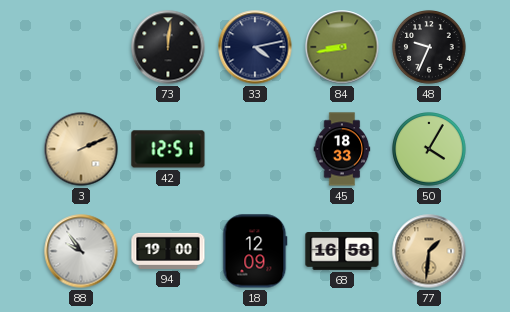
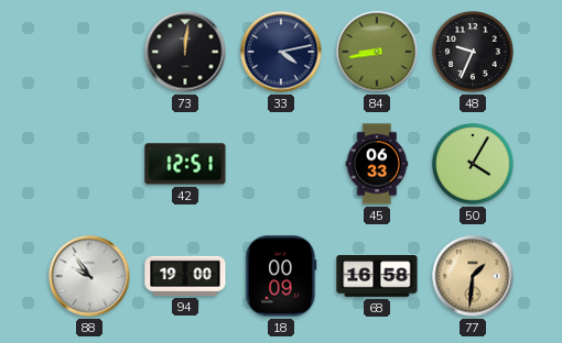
3: 2:11 -> none (81, 149)
45: 18:33 -> 06:33 (377, 164)
18: 12:09 -> 00:09 (281, 276)
